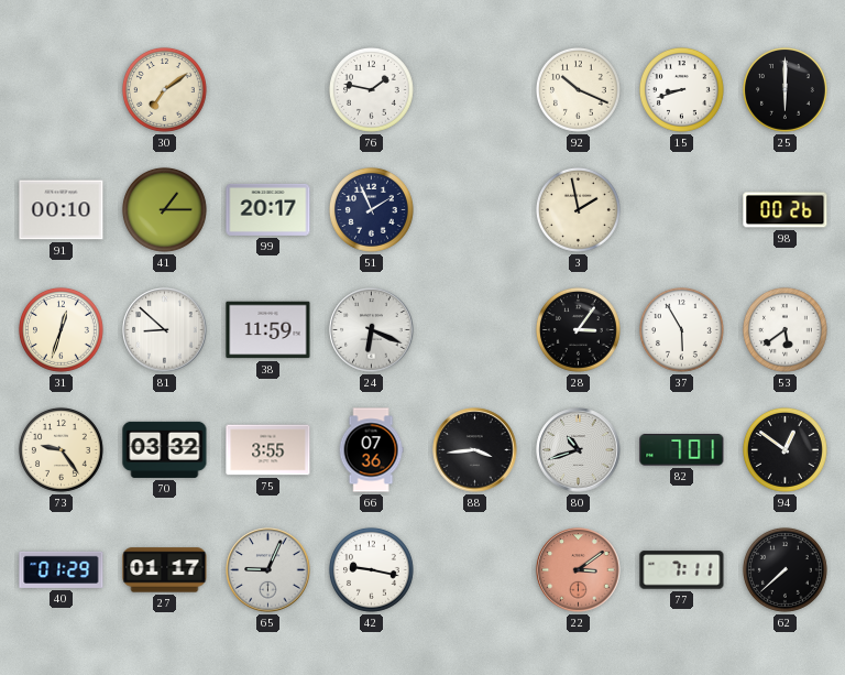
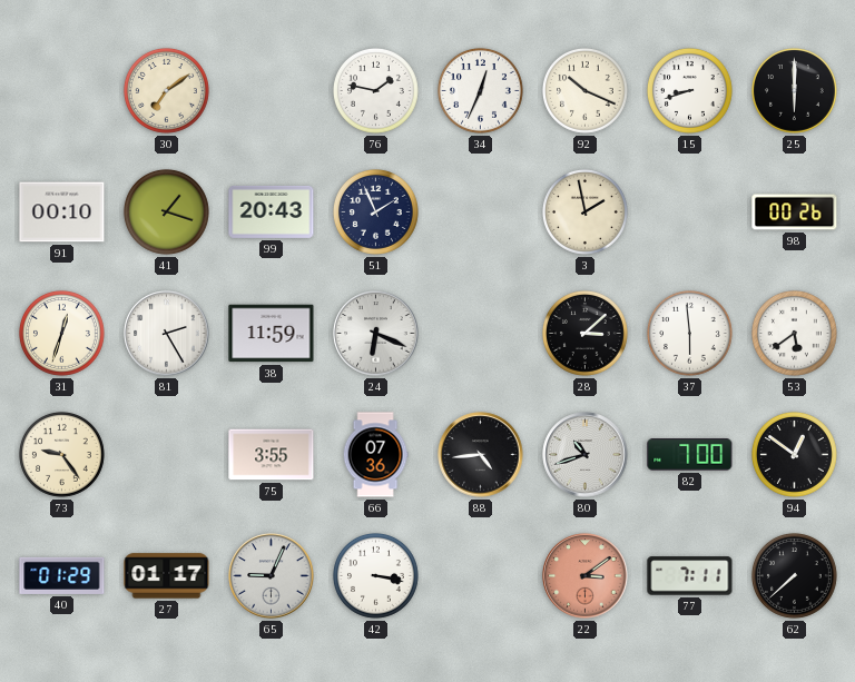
34: none -> 12:34 (481, 91)
41: 1:15 -> 1:18 (167, 212)
99: 20:17 -> 20:43 (272, 211)
81: 8:52 -> 2:25 (167, 334)
28: 3:06 -> 3:08 (586, 334)
37: 5:55 -> 5:59 (690, 334)
70: 03:32 -> none (165, 449)
88: 3:44 -> 4:44 (481, 455)
82: 7:01 -> 7:00 (690, 455)
42: 9:17 -> 3:17 (376, 576)
